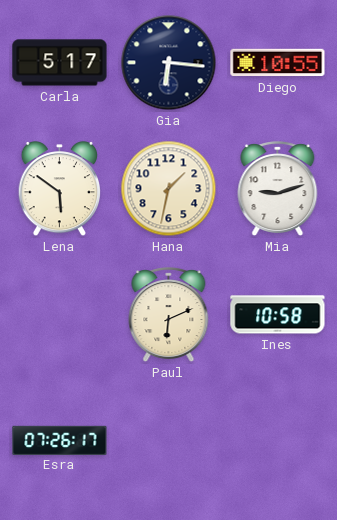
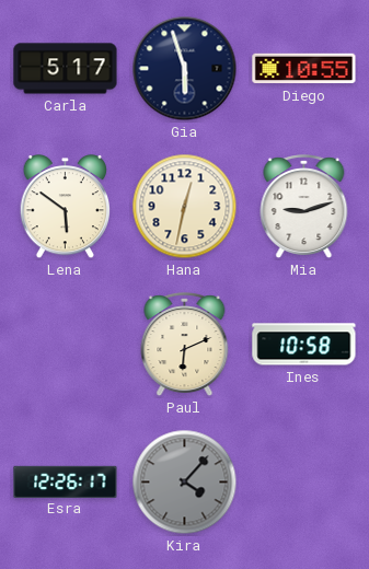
Gia: 6:16 -> 5:57 (185, 69)
Hana: 1:32 -> 12:32 (185, 207)
Esra: 07:26 -> 12:26 (66, 481)
Kira: none -> 4:07 (185, 483)
